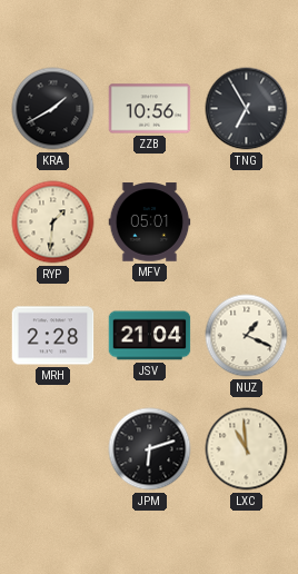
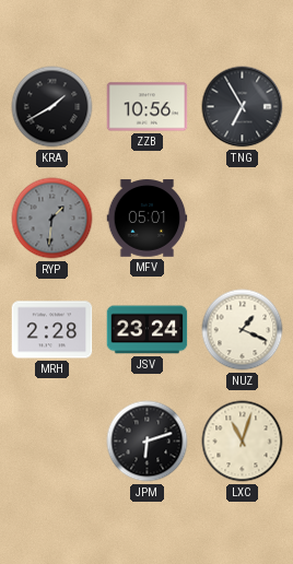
RYP dial: cream -> grey (52, 219)
JSV: 21:04 -> 23:24 (148, 330)
LXC: 10:59 -> 11:03 (243, 442)
